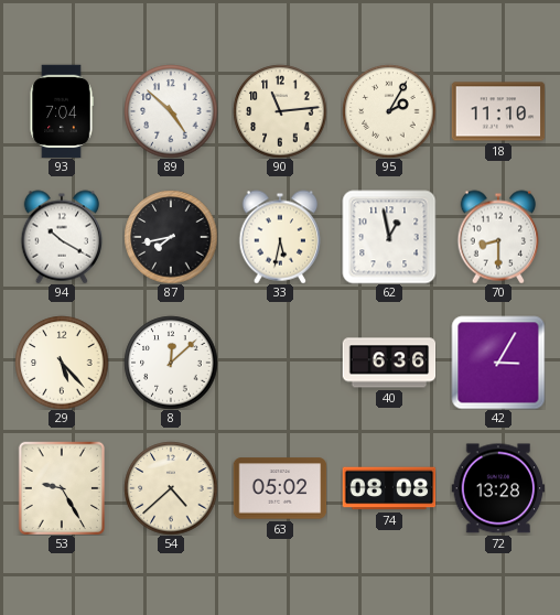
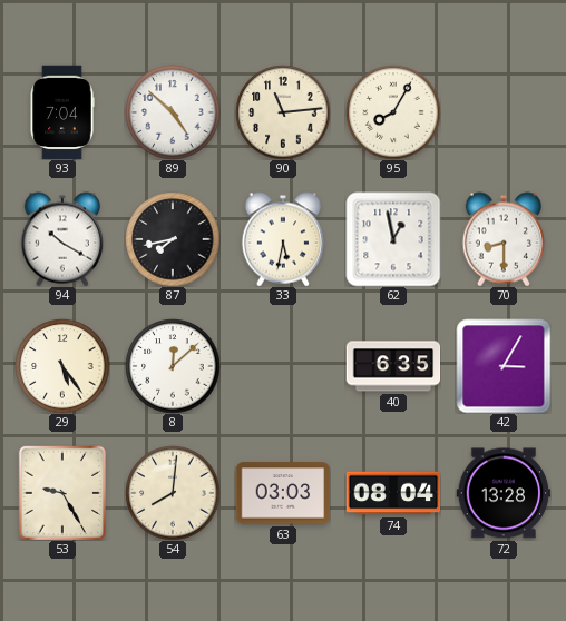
95: 2:05 -> 8:05 (393, 112)
18: 11:10 -> none (498, 111)
29: 5:23 -> 5:24 (62, 366)
40: 6:36 -> 6:35 (393, 366)
54: 4:38 -> 8:01 (173, 493)
63: 05:02 -> 03:03 (283, 493)
74: 08:08 -> 08:04 (393, 493)
